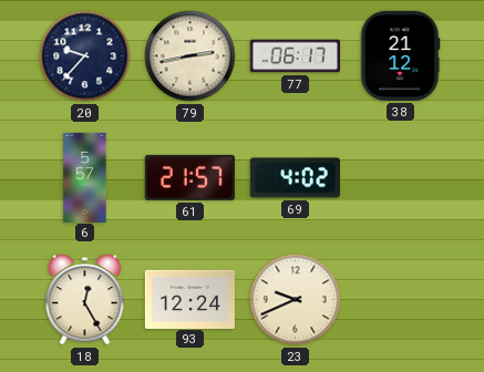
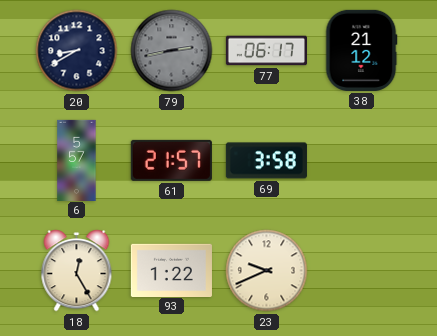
20: 9:37 -> 8:40 (77, 51)
79 dial: cream -> grey (172, 51)
69: 4:02 -> 3:58 (266, 161)
93: 12:24 -> 1:22 (171, 270)
